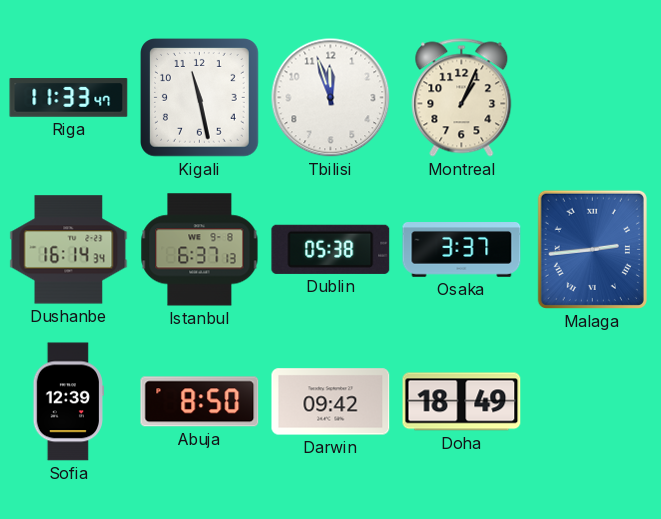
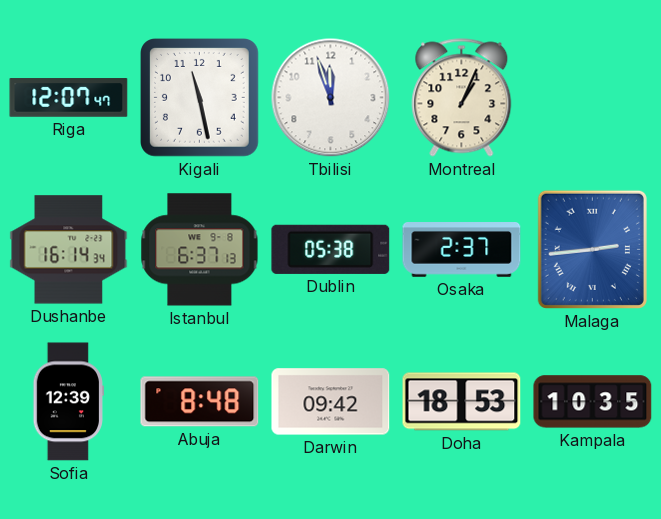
Riga: 11:33 -> 12:07 (69, 98)
Osaka: 3:37 -> 2:37 (462, 250)
Abuja: 8:50 -> 8:48 (200, 402)
Doha: 18:49 -> 18:53 (462, 402)
Kampala: none -> 10:35 (593, 402)
